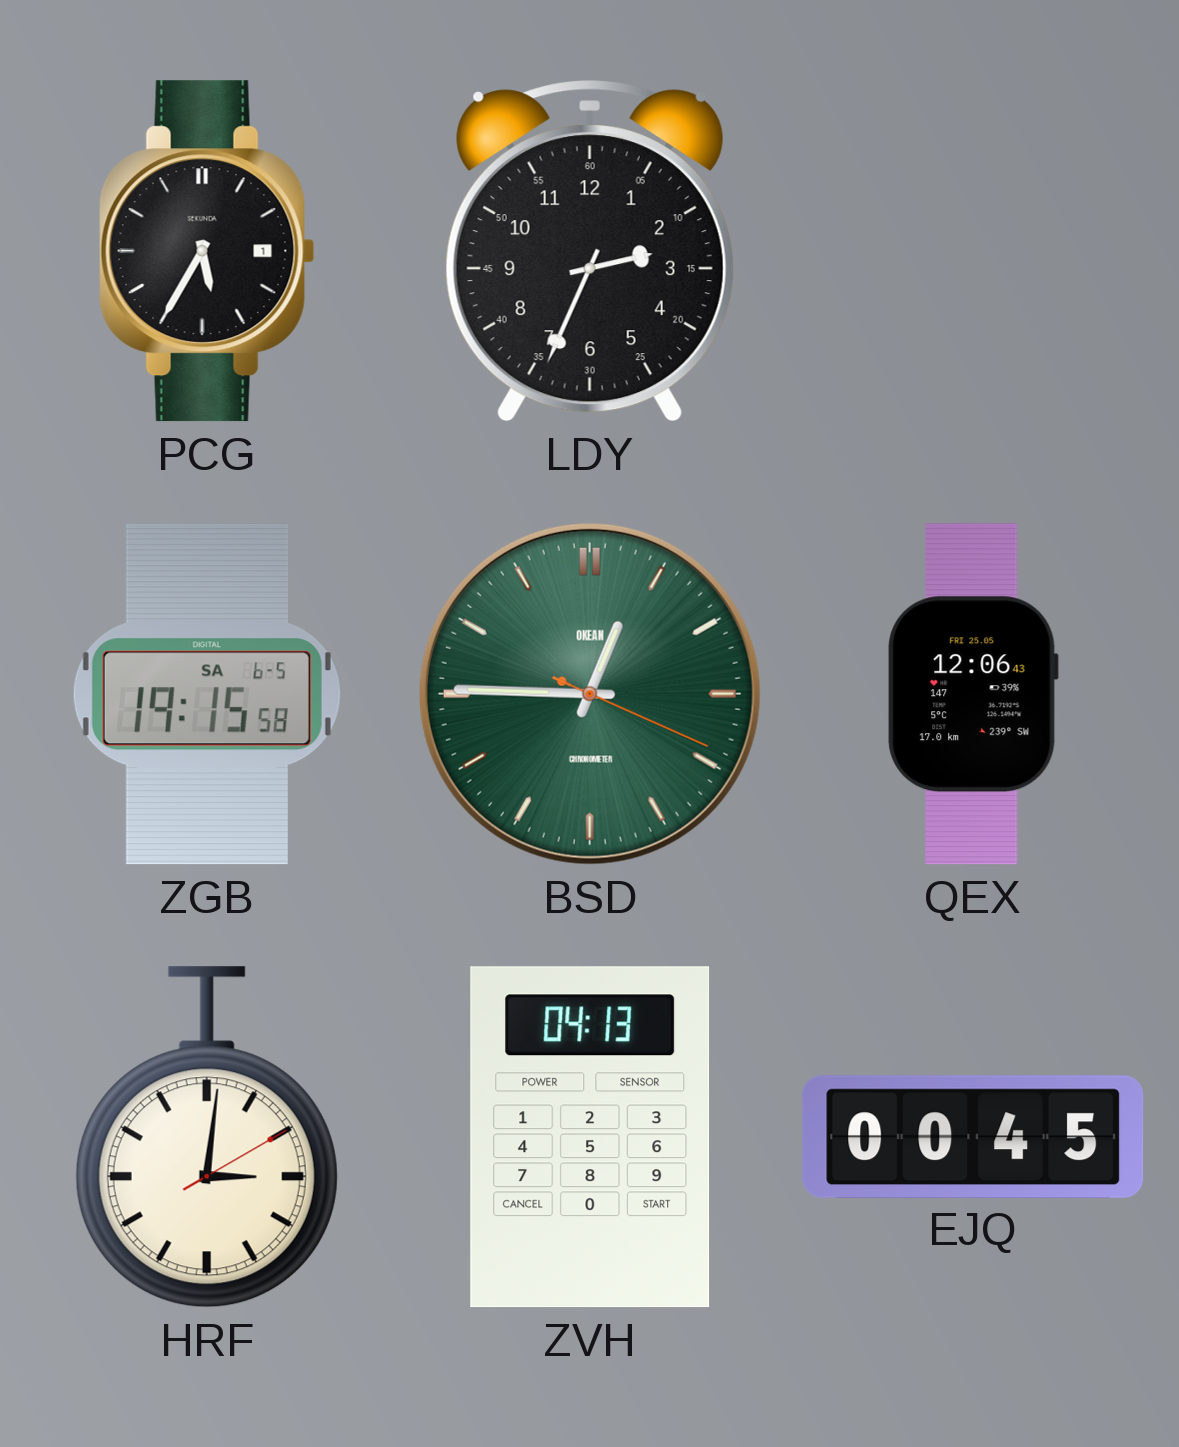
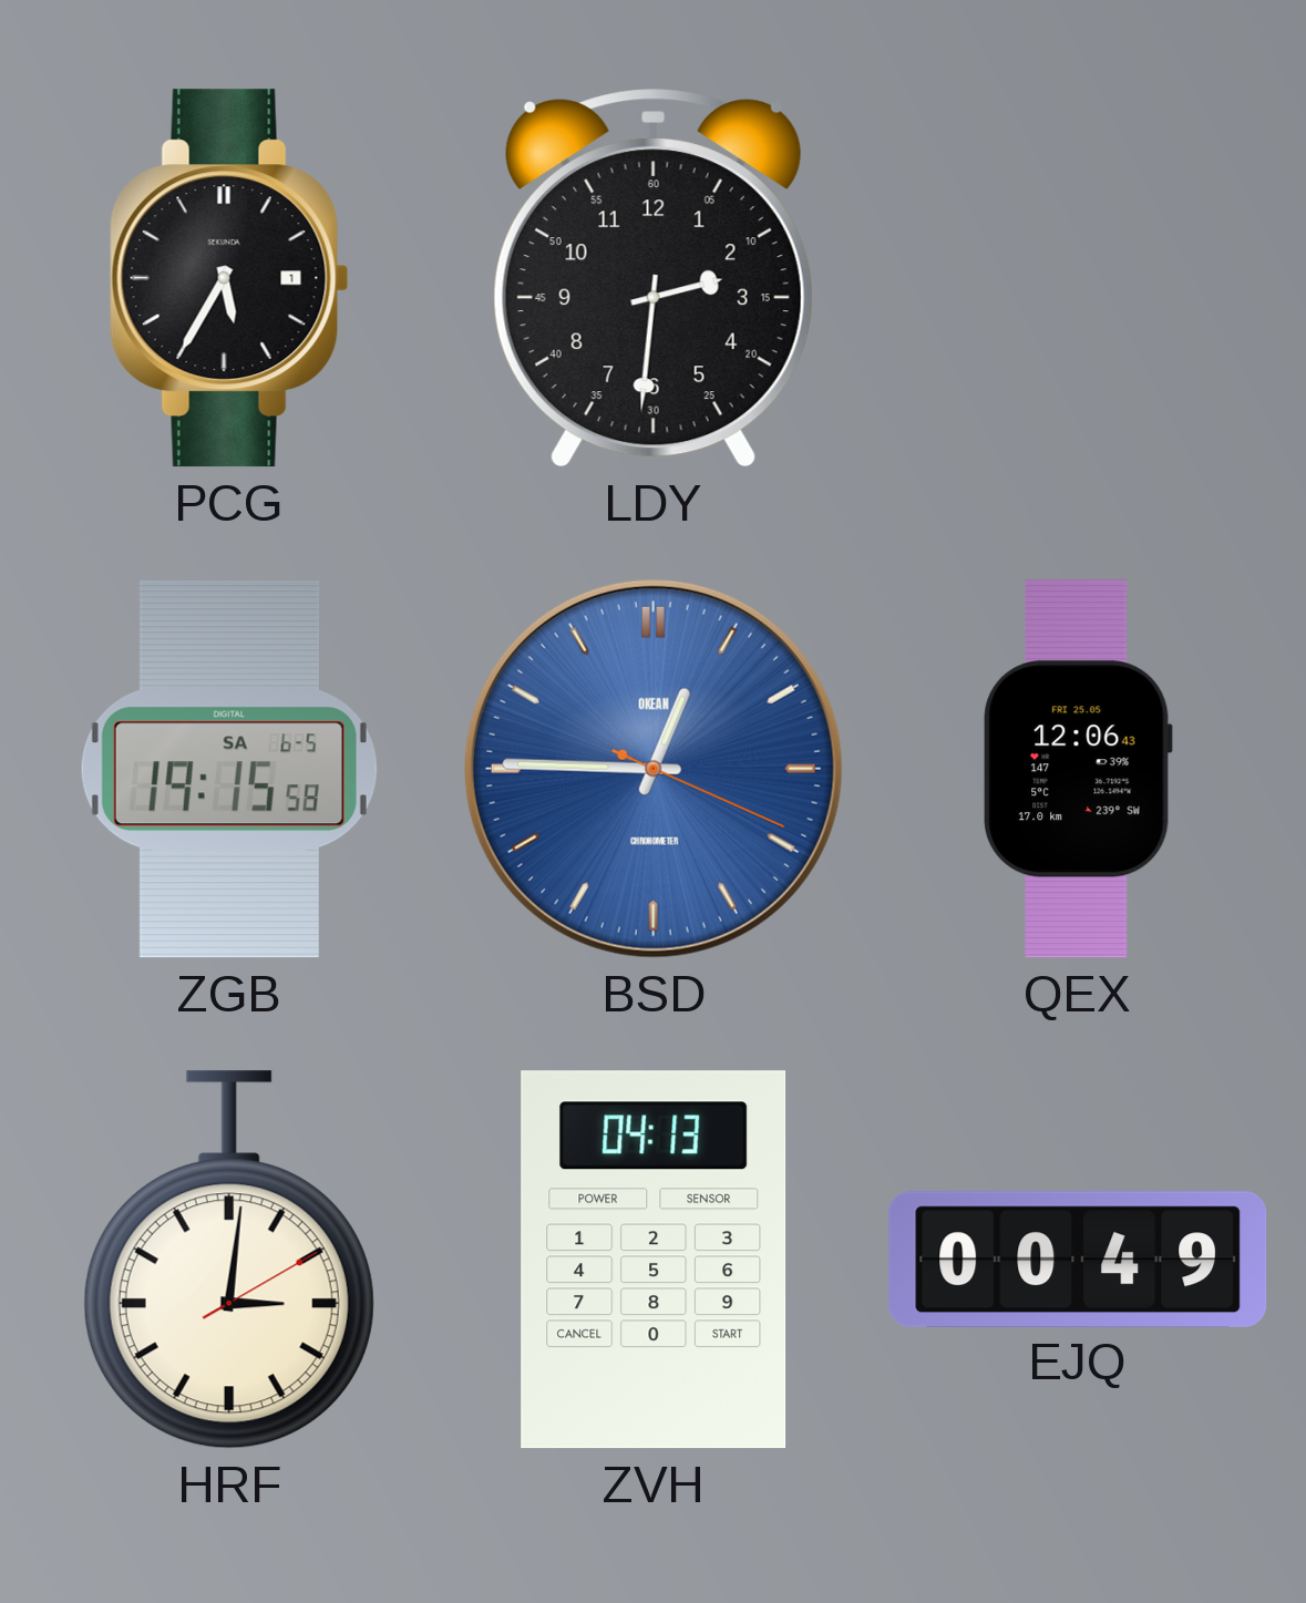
LDY: 2:34 -> 2:31 (654, 278)
BSD dial: green -> blue (654, 769)
EJQ: 00:45 -> 00:49 (1078, 1258)
